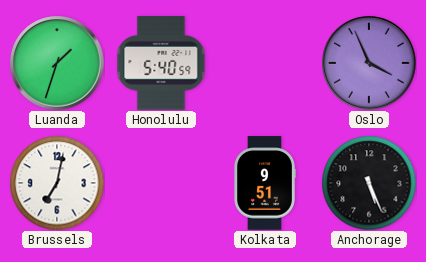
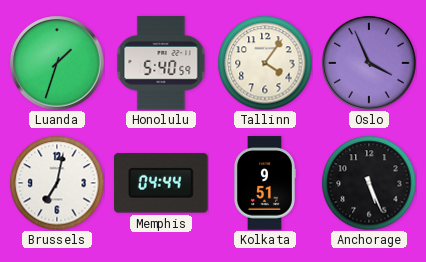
Tallinn: none -> 4:06 (265, 63)
Memphis: none -> 04:44 (162, 183)
